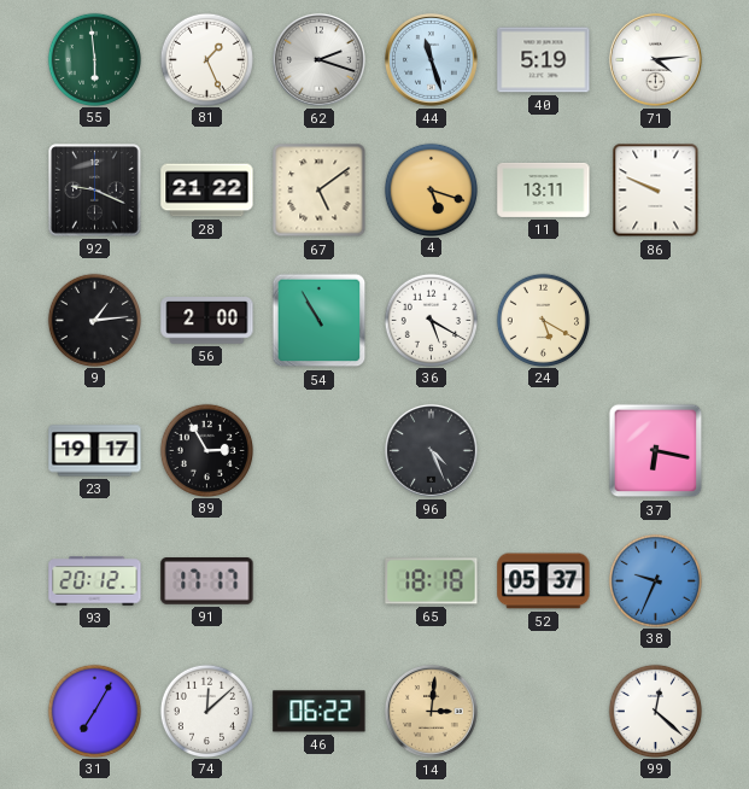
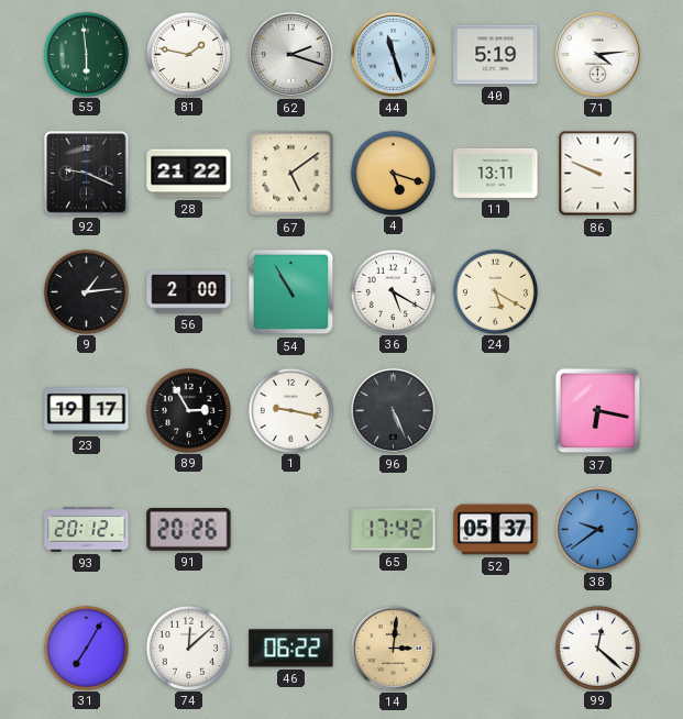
81: 1:26 -> 1:47 (188, 54)
1: none -> 9:17 (290, 410)
96: 4:26 -> 5:26 (393, 410)
91: 17:17 -> 20:26 (189, 530)
65: 18:18 -> 17:42 (394, 530)
38: 9:34 -> 9:39 (597, 529)
